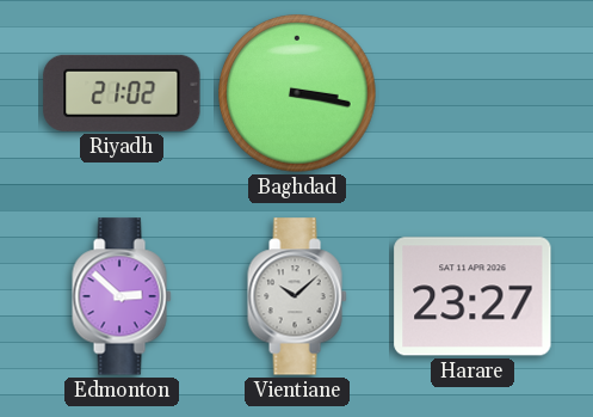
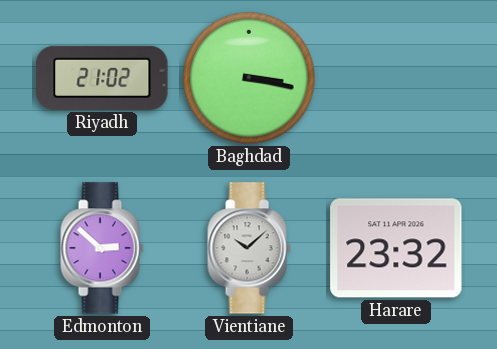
Harare: 23:27 -> 23:32 (396, 248)
